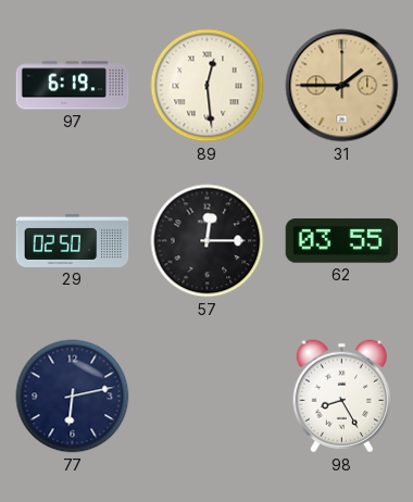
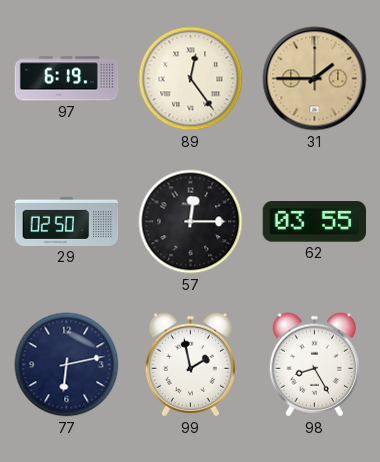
89: 12:29 -> 12:24 (191, 79)
99: none -> 1:58 (190, 365)
